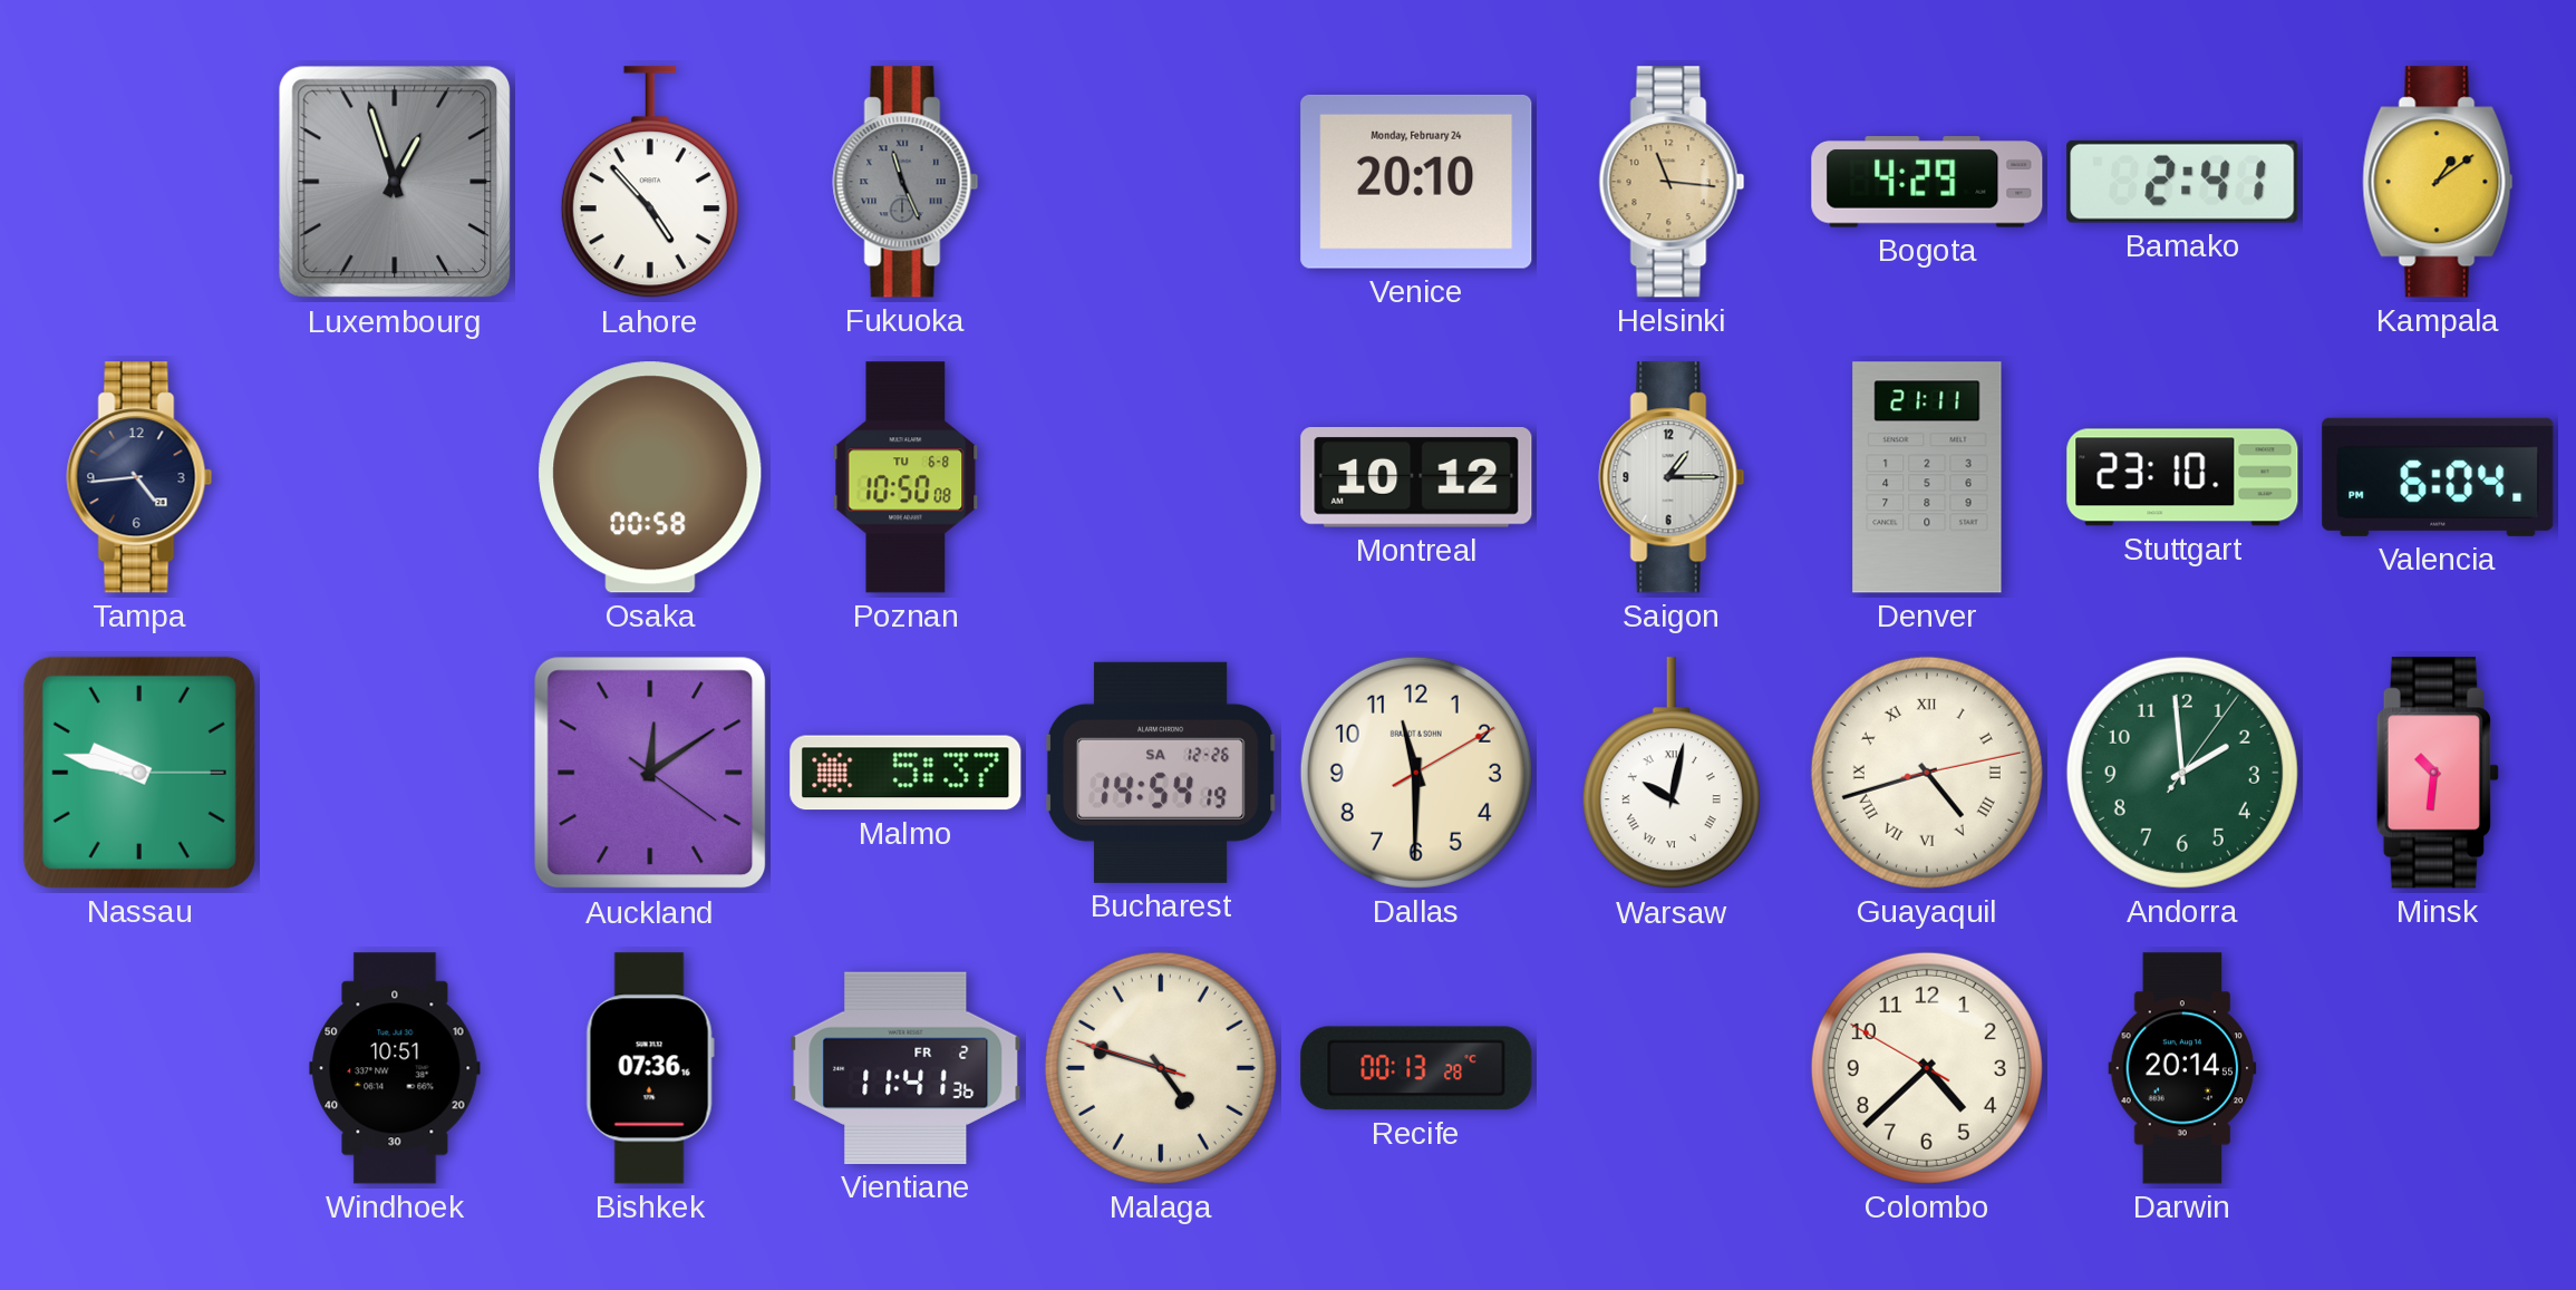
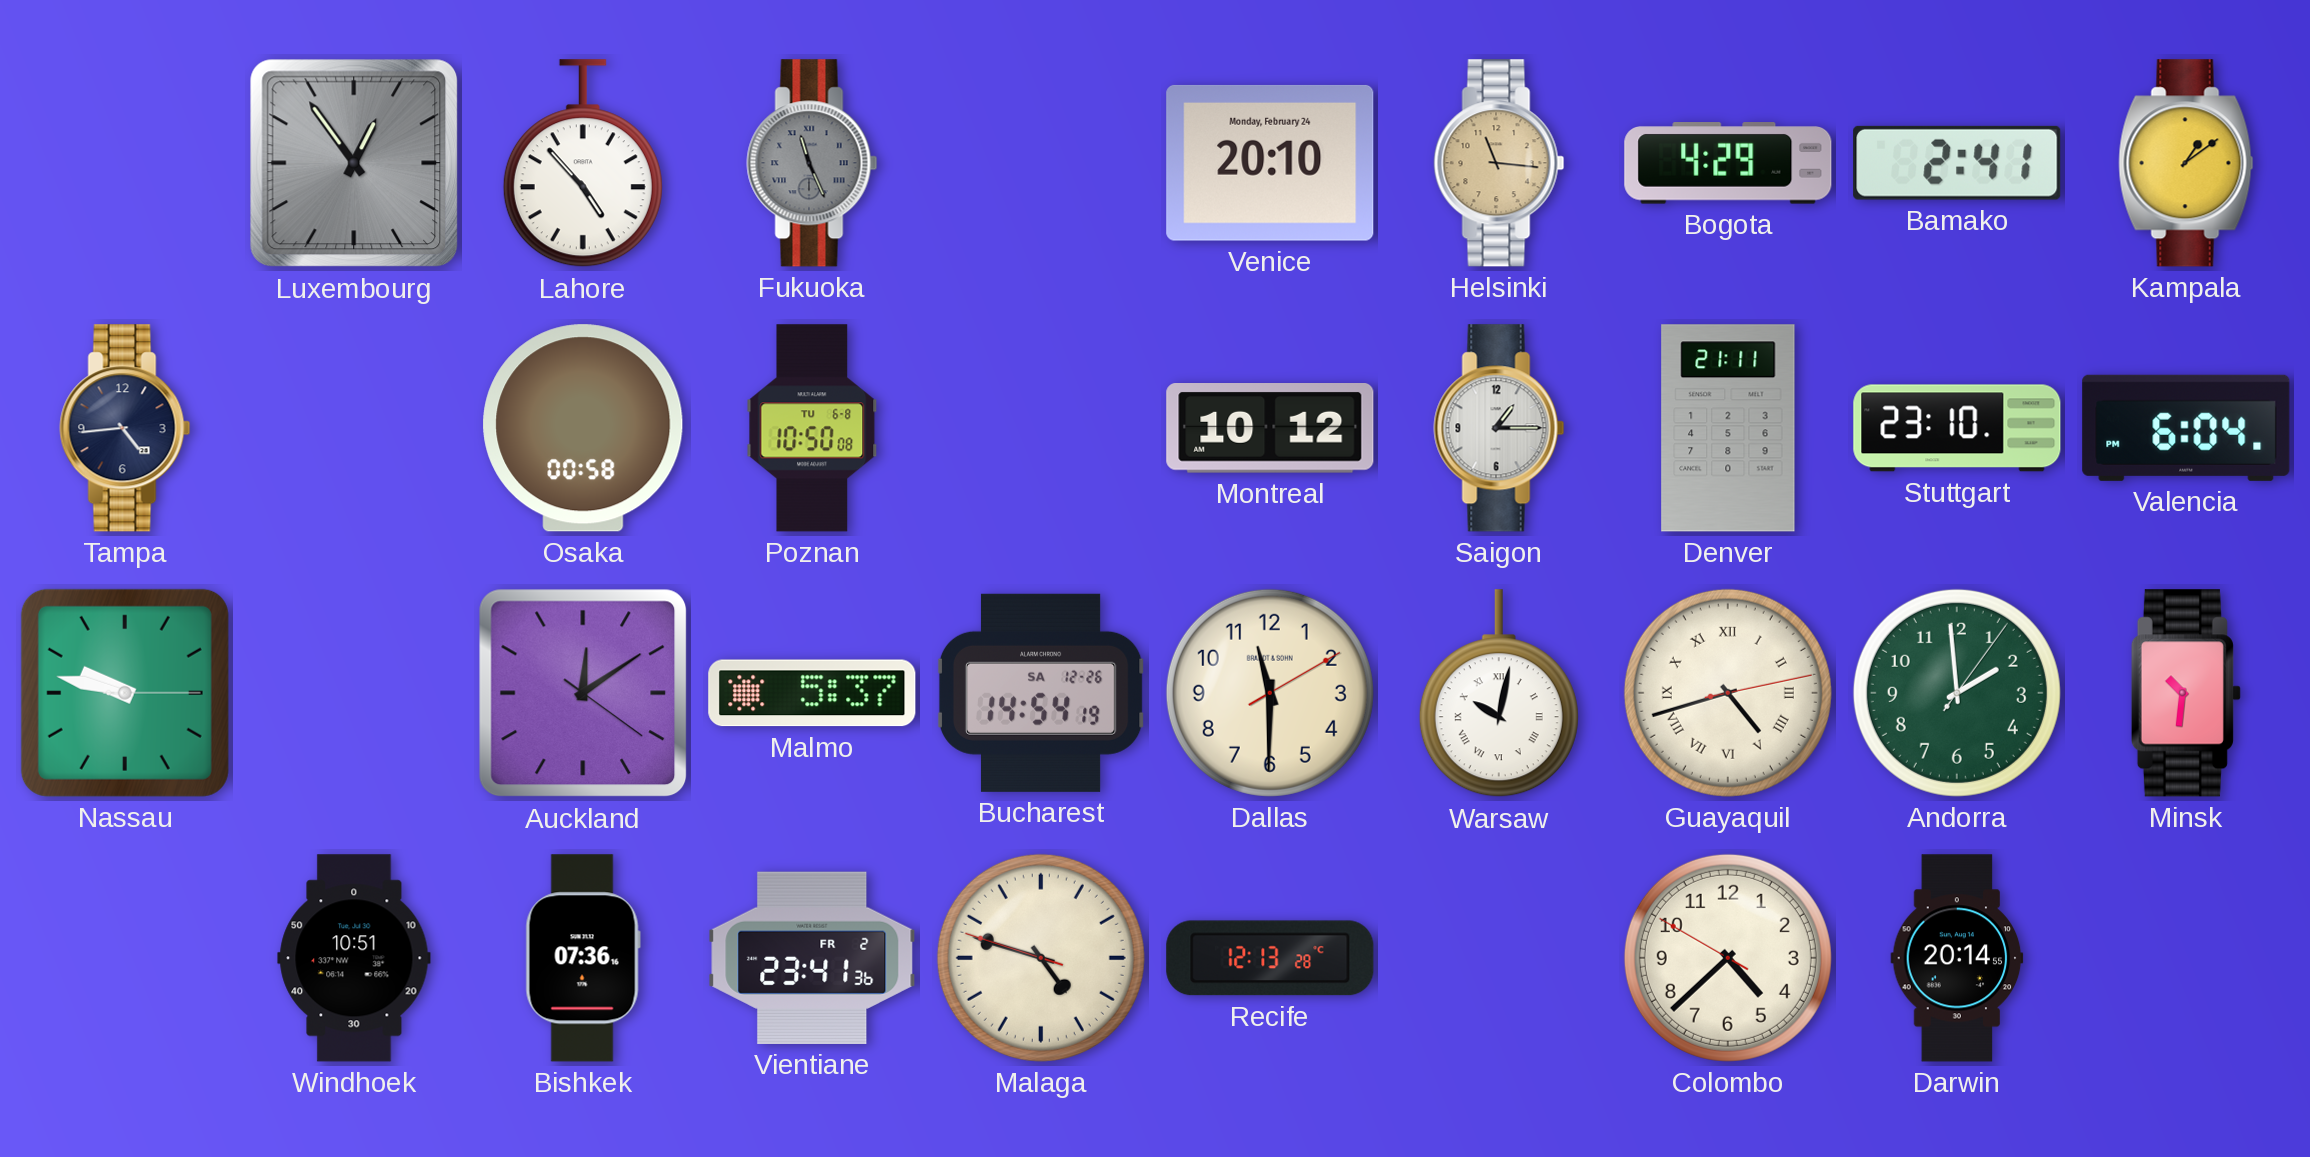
Luxembourg: 12:57 -> 12:54 (354, 163)
Vientiane: 11:41 -> 23:41 (812, 958)
Recife: 00:13 -> 12:13 (1270, 958)
